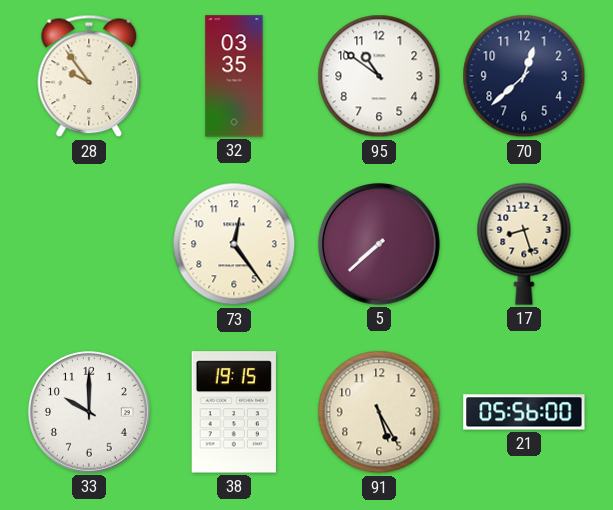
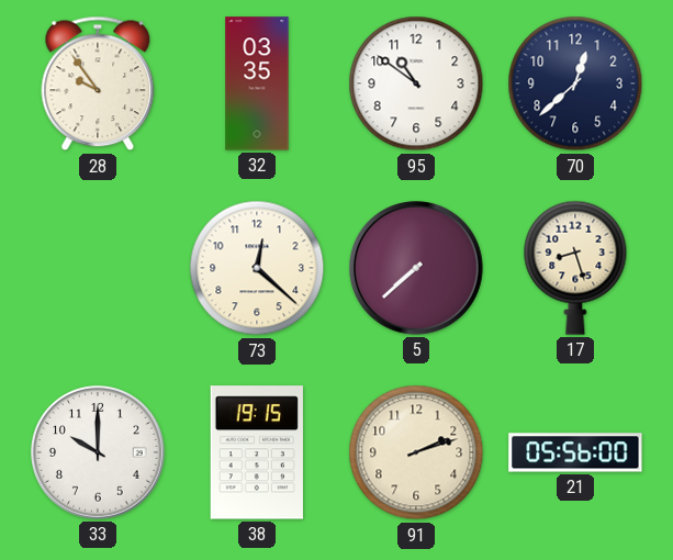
73: 12:24 -> 12:22 (257, 268)
91: 5:25 -> 2:12 (416, 452)
